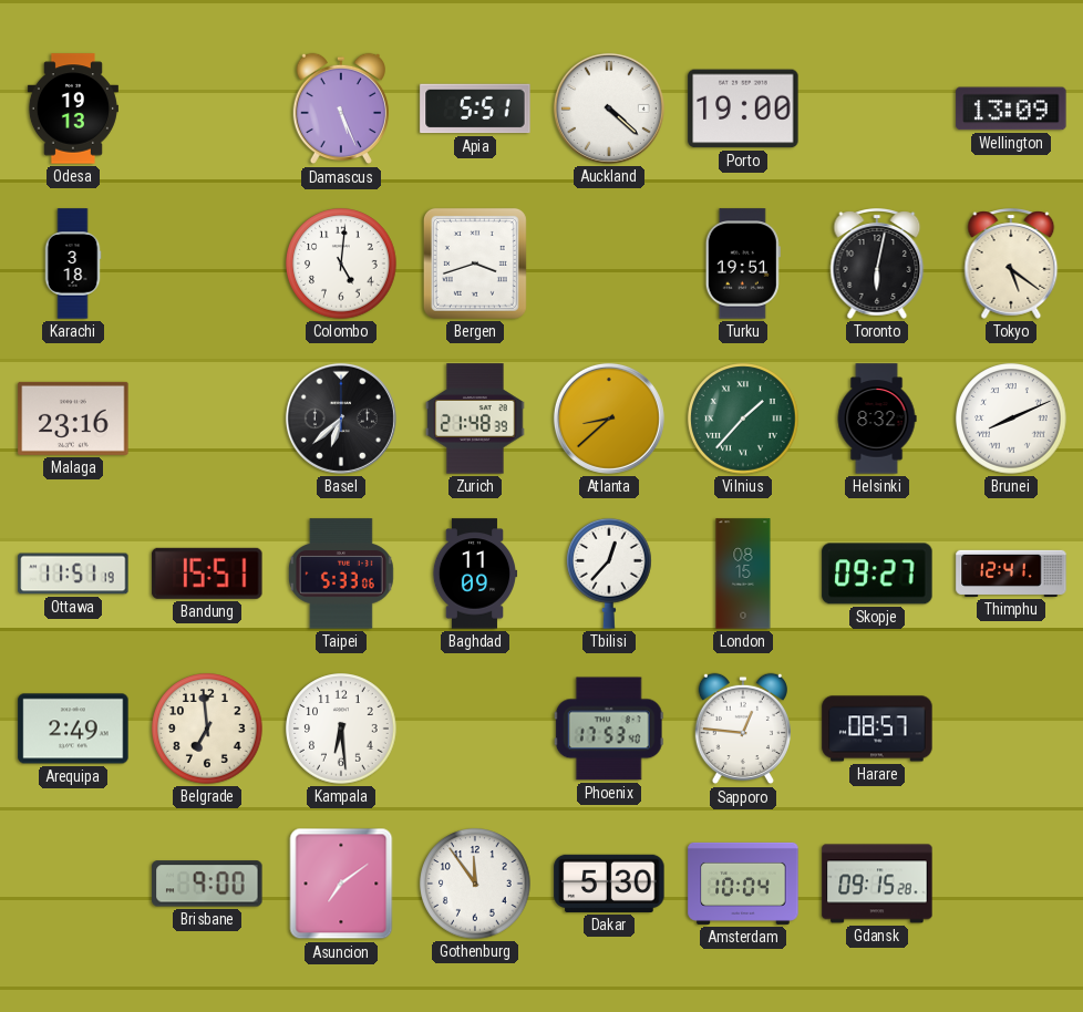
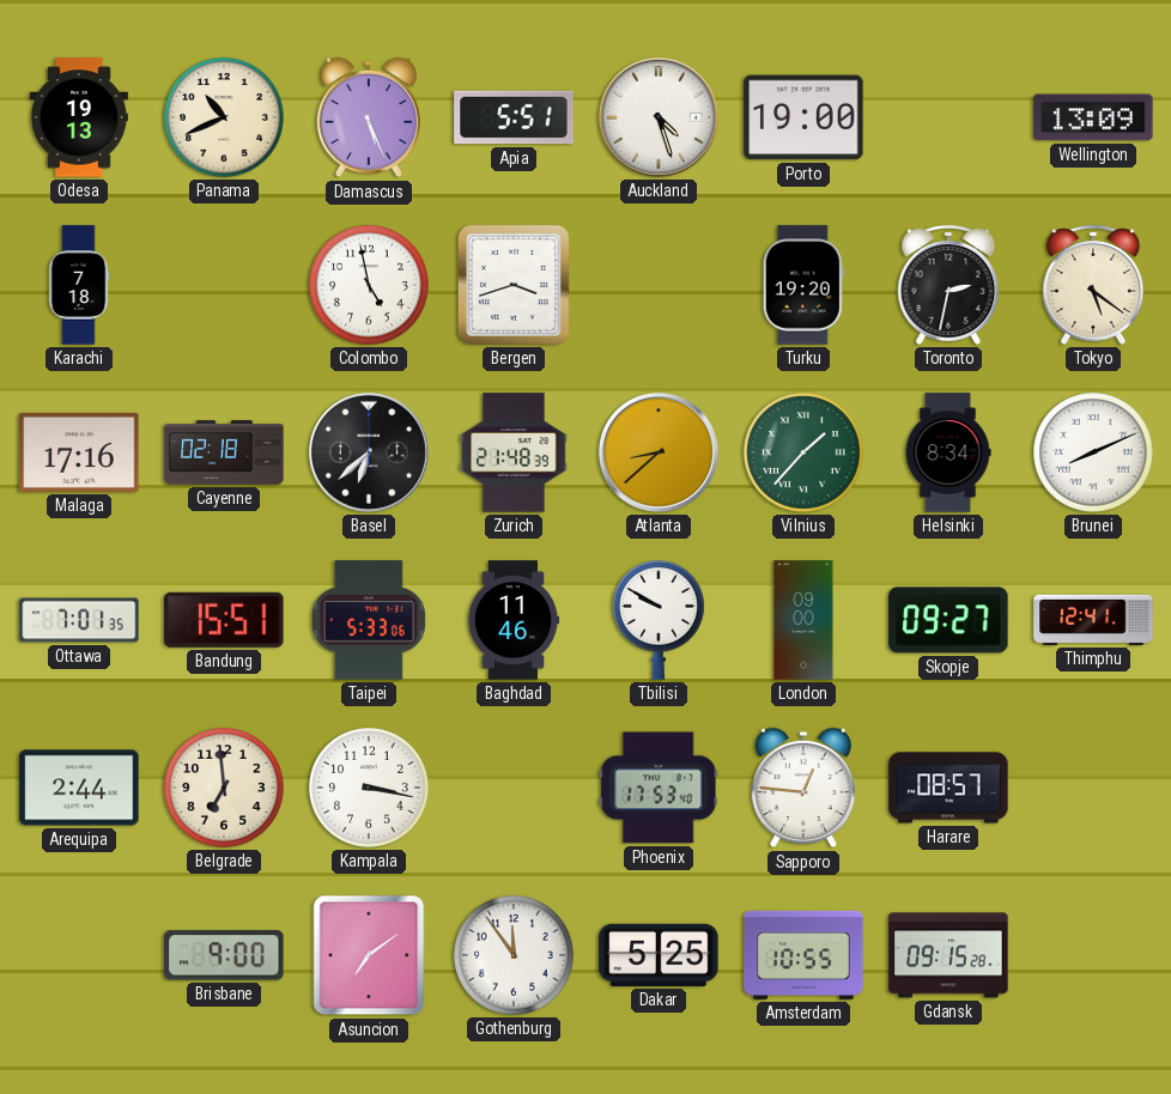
Panama: none -> 10:41 (224, 117)
Auckland: 4:22 -> 4:27 (659, 117)
Karachi: 3:18 -> 7:18 (79, 285)
Colombo: 5:01 -> 4:58 (369, 285)
Turku: 19:51 -> 19:20 (803, 285)
Toronto: 6:02 -> 2:32 (948, 286)
Malaga: 23:16 -> 17:16 (79, 452)
Cayenne: none -> 02:18 (224, 452)
Helsinki: 8:32 -> 8:34 (948, 452)
Ottawa: 11:51 -> 7:01 (79, 620)
Baghdad: 11:09 -> 11:46 (514, 620)
Tbilisi: 12:37 -> 9:50 (660, 620)
London: 08:15 -> 09:00 (803, 620)
Arequipa: 2:49 -> 2:44 (79, 788)
Kampala: 6:29 -> 3:17 (369, 788)
Dakar: 5:30 -> 5:25 (659, 955)
Amsterdam: 10:04 -> 10:55 (803, 955)
